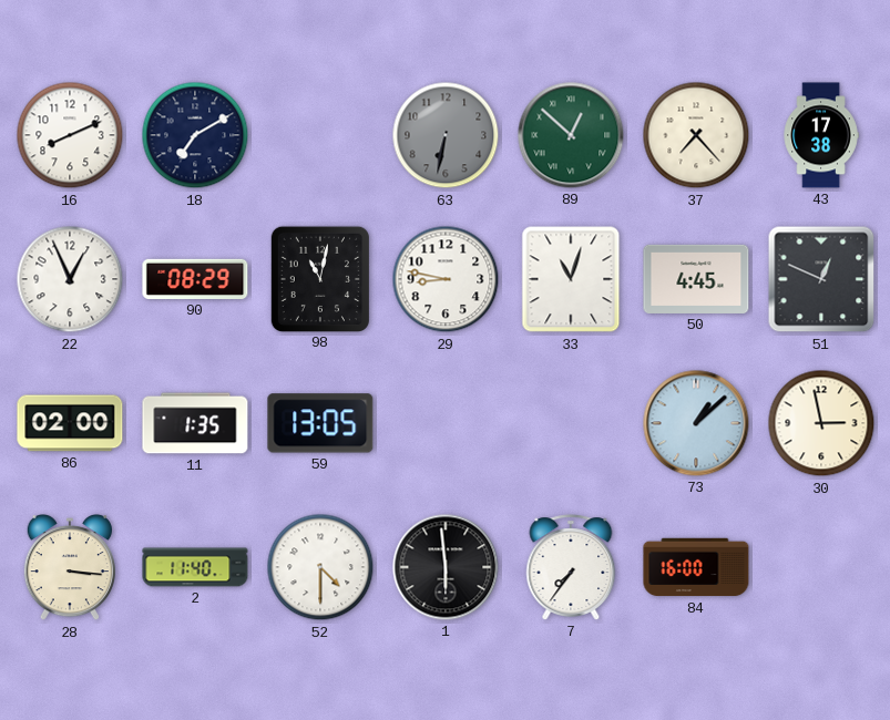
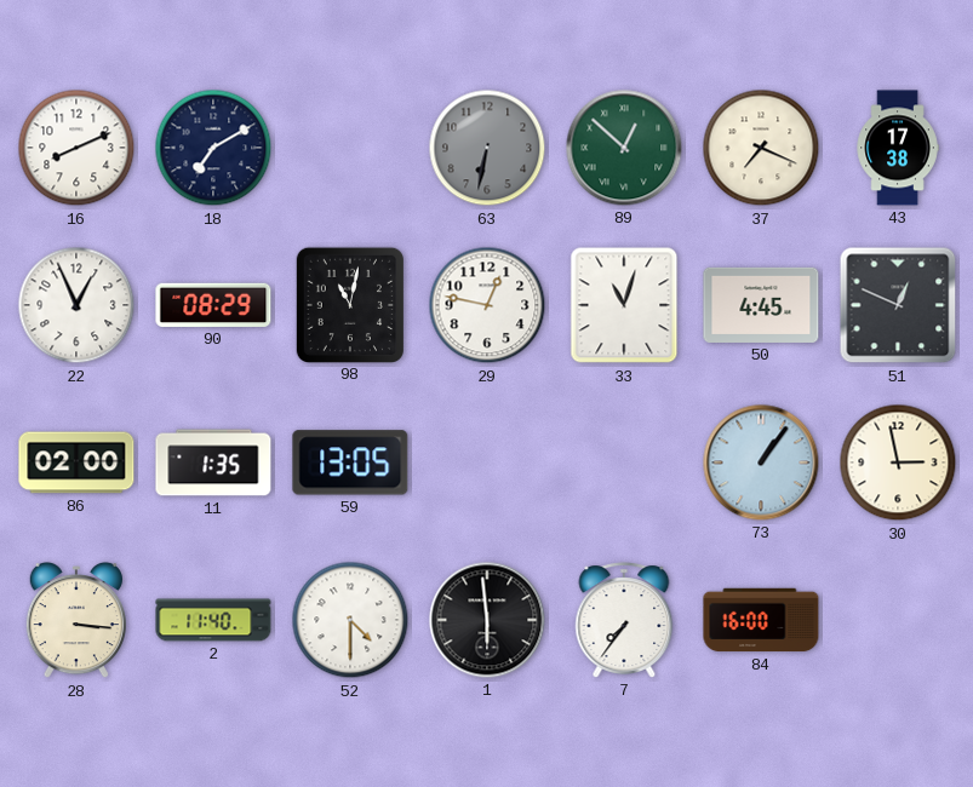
37: 7:23 -> 7:19 (761, 148)
29: 8:47 -> 12:47 (487, 305)
73: 1:08 -> 1:06 (761, 463)
